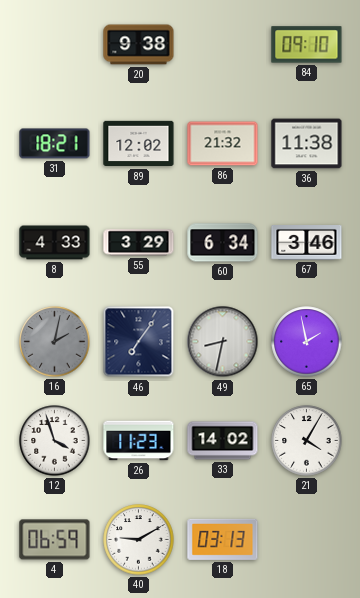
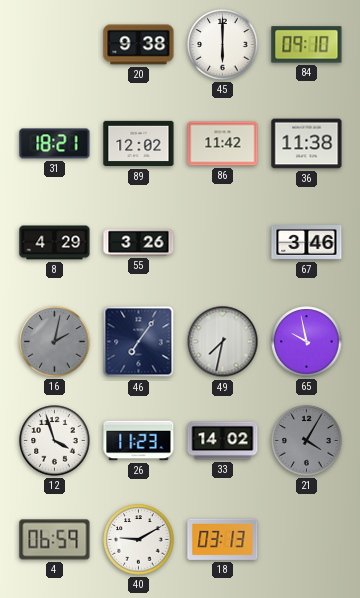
45: none -> 6:00 (223, 45)
86: 21:32 -> 11:42 (223, 144)
8: 4:33 -> 4:29 (55, 243)
55: 3:29 -> 3:26 (139, 243)
60: 6:34 -> none (223, 243)
49: 8:32 -> 7:32 (223, 342)
65: 1:58 -> 9:58 (307, 342)
21 dial: white -> grey (307, 441)
